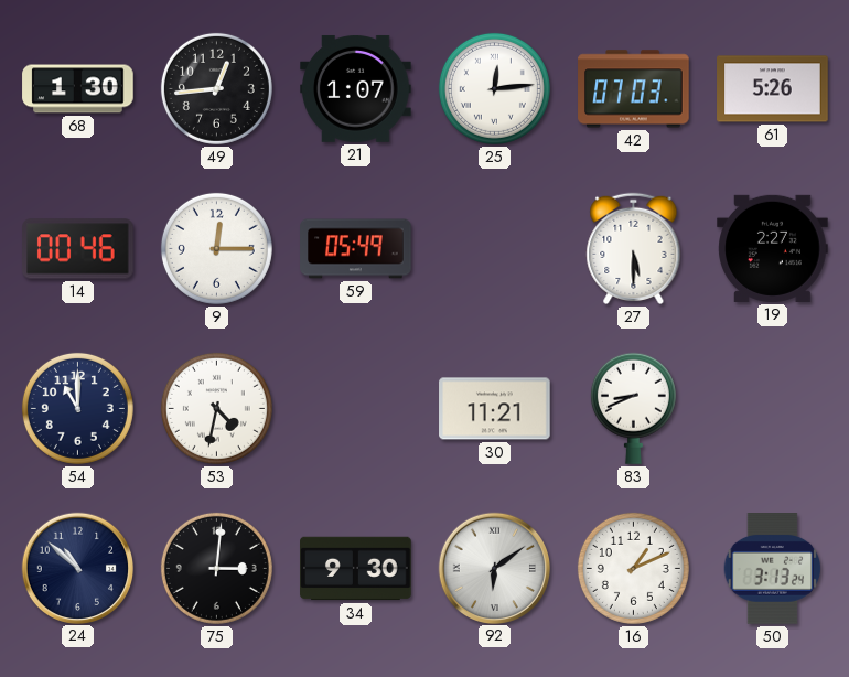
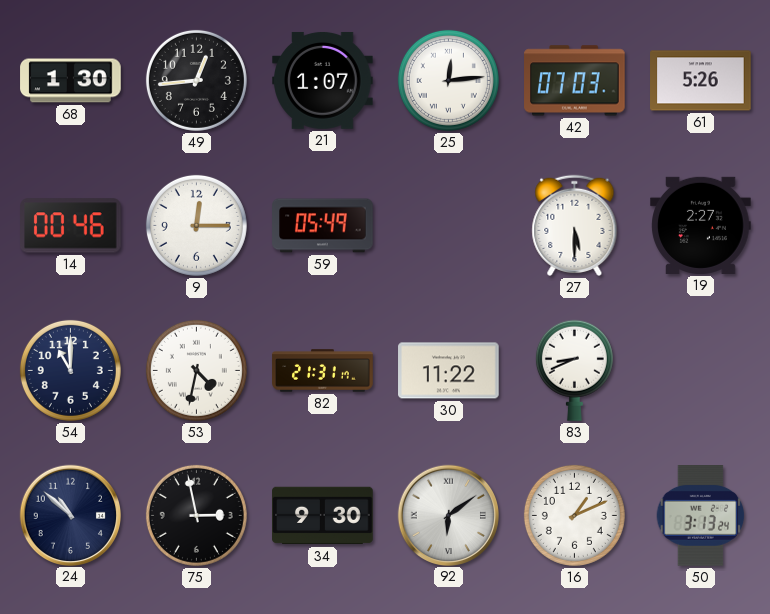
82: none -> 21:31 (323, 371)
30: 11:21 -> 11:22 (449, 371)
75: 3:01 -> 2:58 (196, 515)
